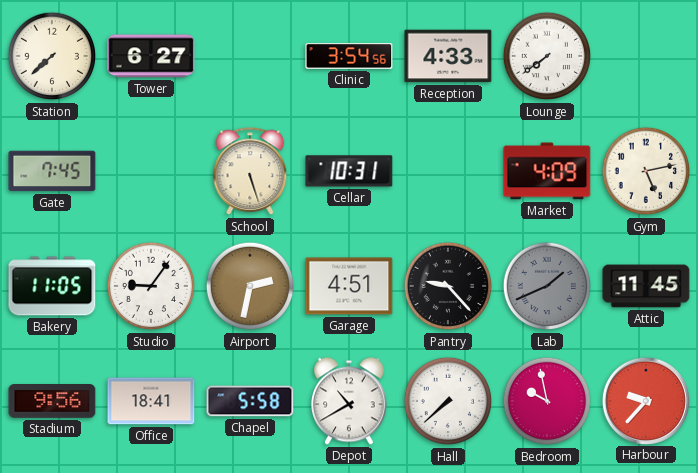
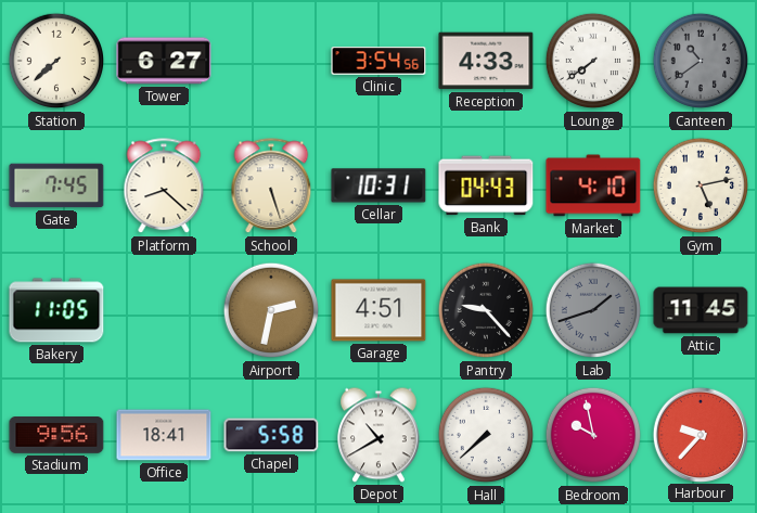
Canteen: none -> 10:39 (701, 61)
Platform: none -> 8:22 (164, 187)
Bank: none -> 04:43 (486, 185)
Market: 4:09 -> 4:10 (593, 185)
Studio: 9:06 -> none (151, 286)
Lab: 1:41 -> 1:42 (593, 310)
